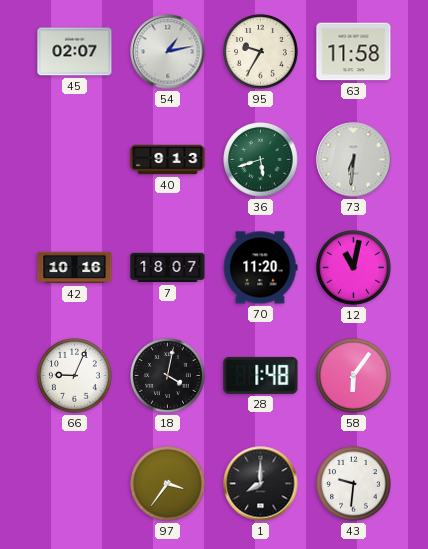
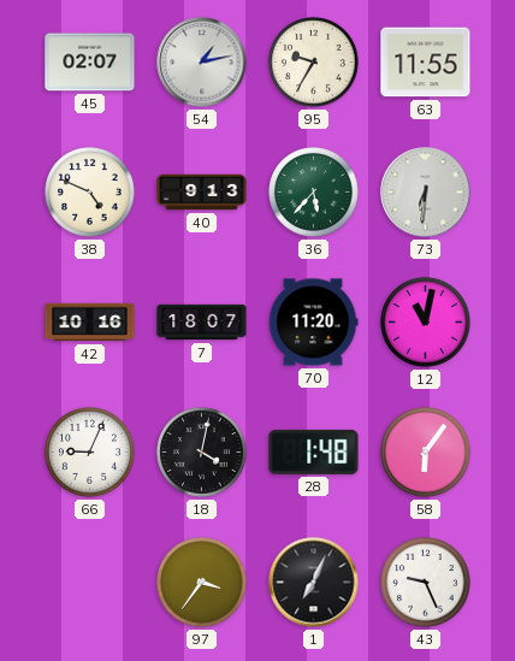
63: 11:58 -> 11:55 (426, 63)
38: none -> 4:49 (90, 193)
36: 5:42 -> 5:37 (314, 193)
1: 8:00 -> 7:04 (314, 583)
43: 9:31 -> 9:26 (426, 583)
